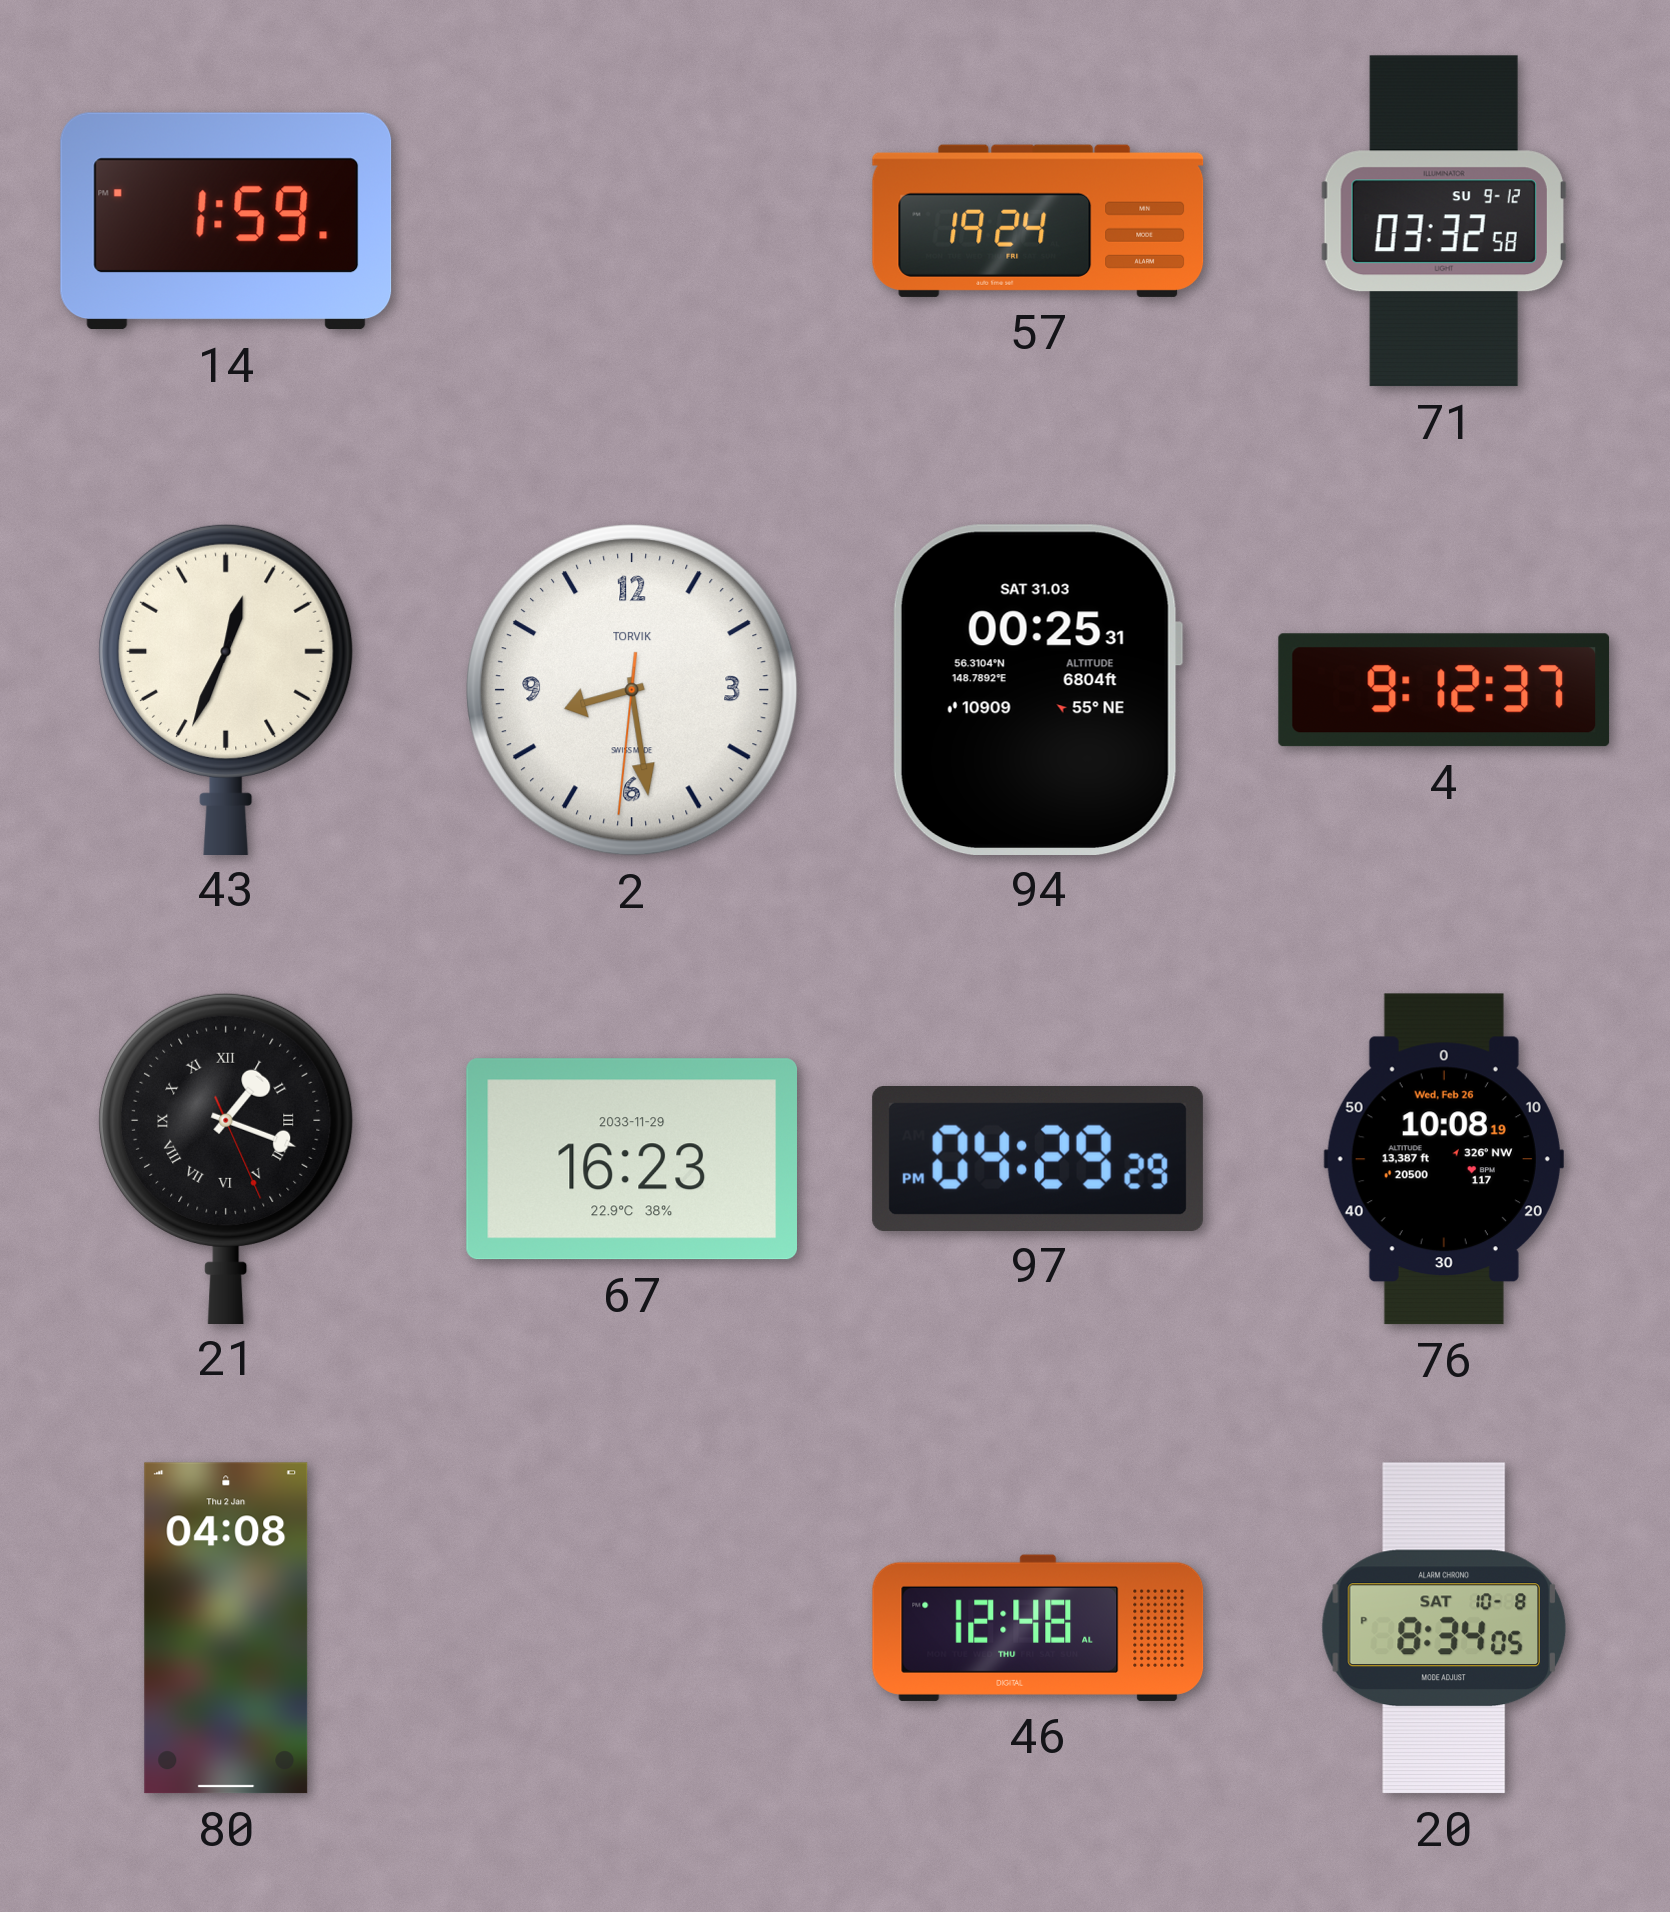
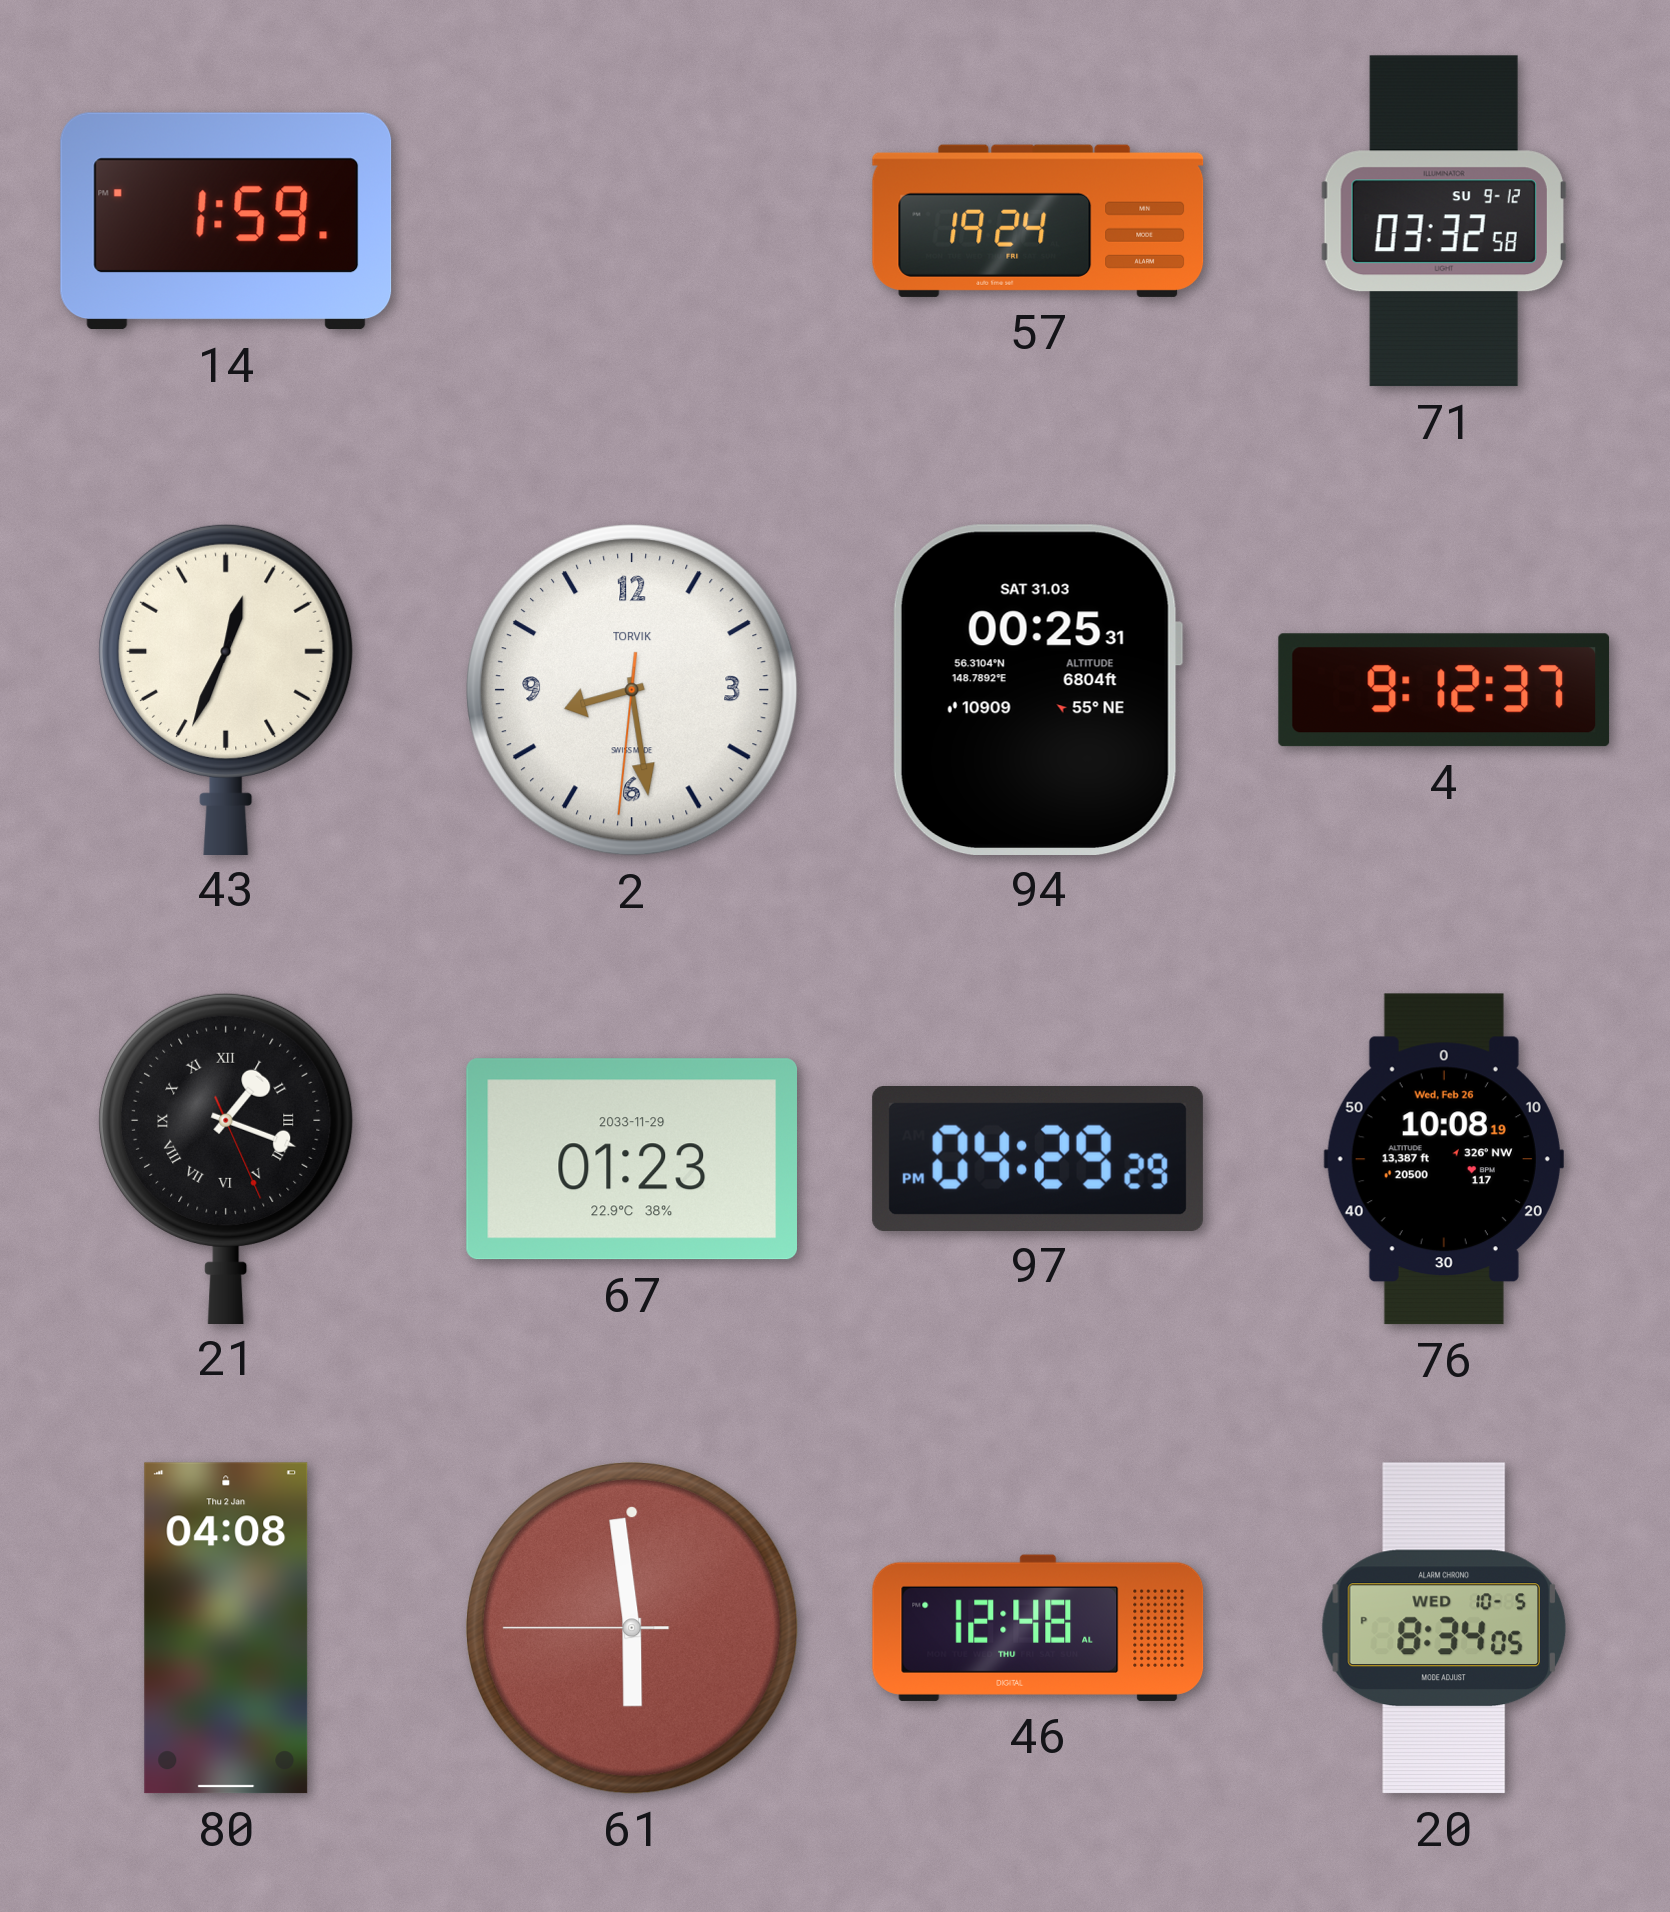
67: 16:23 -> 01:23 (631, 1159)
61: none -> 5:58 (632, 1628)
20 date: SAT 10-8 -> WED 10-5 (1444, 1628)
